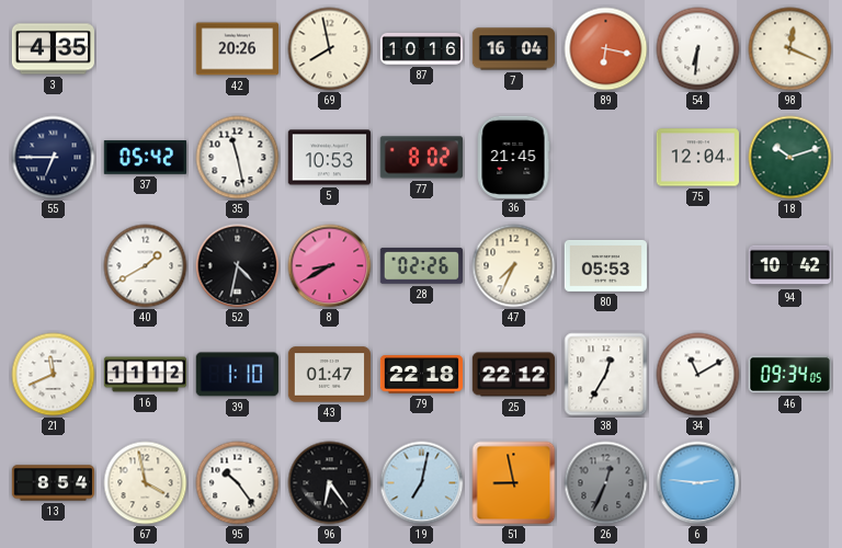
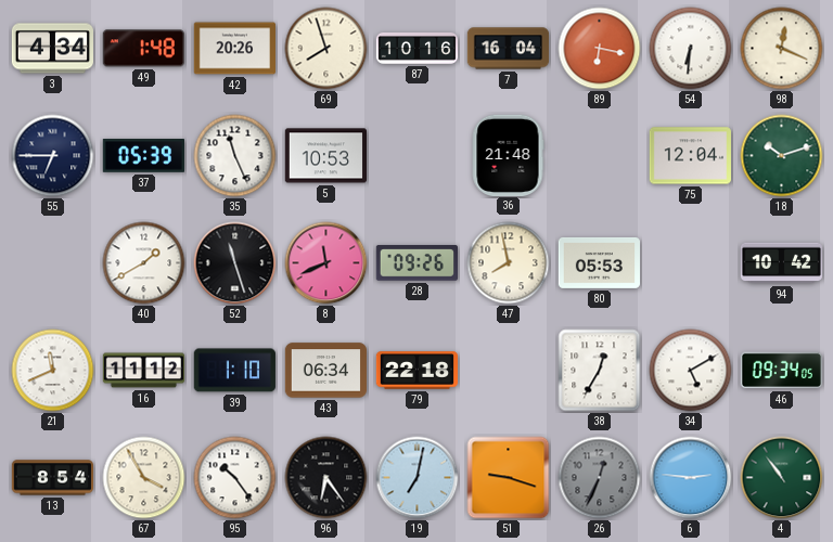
3: 4:35 -> 4:34 (52, 49)
49: none -> 1:48 (143, 49)
69: 7:58 -> 7:57 (326, 49)
37: 05:42 -> 05:39 (143, 156)
35: 11:28 -> 11:26 (235, 156)
77: 8:02 -> none (421, 158)
36: 21:45 -> 21:48 (508, 155)
52: 4:32 -> 11:27 (235, 263)
8: 8:40 -> 11:41 (326, 263)
28: 02:26 -> 09:26 (416, 263)
47: 7:34 -> 7:58 (509, 263)
43: 01:47 -> 06:34 (325, 371)
25: 22:12 -> none (513, 375)
34: 11:10 -> 5:10 (691, 371)
67: 3:58 -> 3:55 (144, 478)
51: 8:58 -> 9:18 (509, 478)
4: none -> 10:54 (782, 478)
